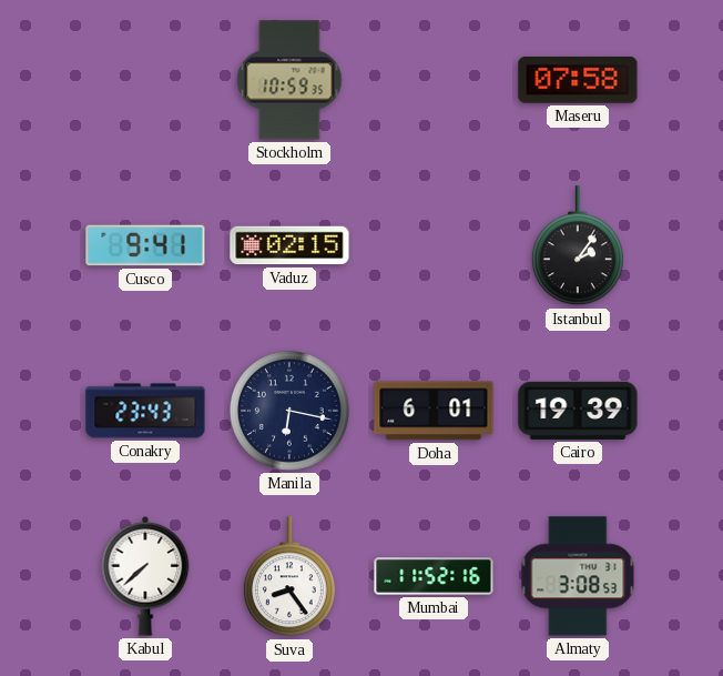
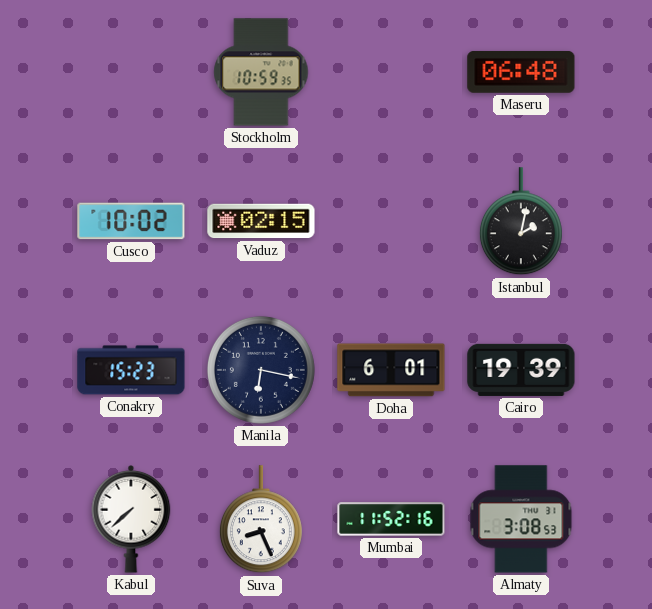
Maseru: 07:58 -> 06:48 (521, 72)
Cusco: 9:41 -> 10:02 (131, 221)
Istanbul: 2:06 -> 2:02 (521, 222)
Conakry: 23:43 -> 15:23 (131, 370)
Suva: 8:24 -> 8:26 (261, 520)
